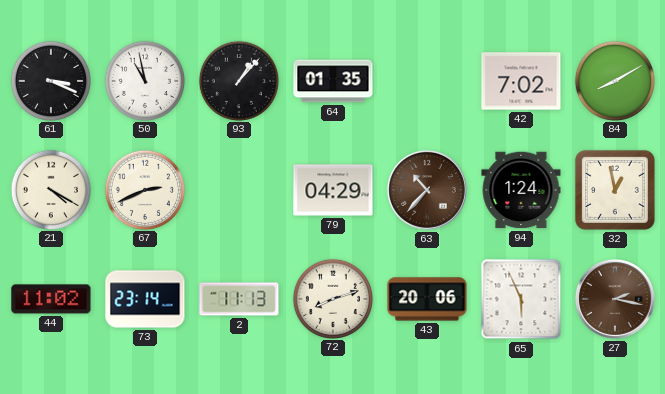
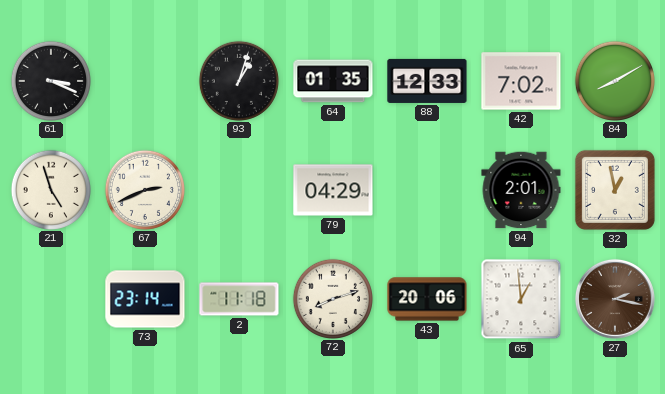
50: 10:58 -> none (144, 80)
93: 1:07 -> 1:03 (238, 80)
88: none -> 12:33 (427, 81)
21: 4:20 -> 4:57 (50, 189)
63: 10:37 -> none (427, 190)
94: 1:24 -> 2:01 (521, 190)
44: 11:02 -> none (51, 299)
2: 11:13 -> 11:18 (239, 299)
65: 5:56 -> 12:59 (521, 299)
